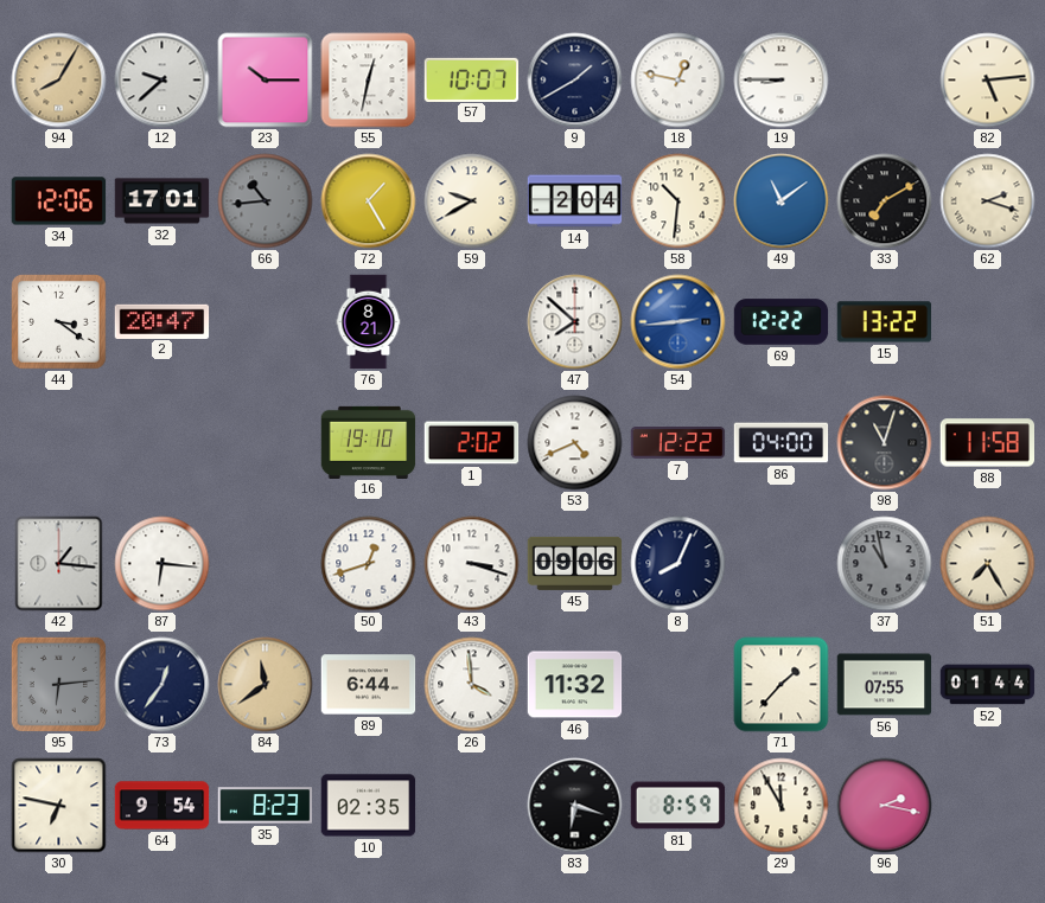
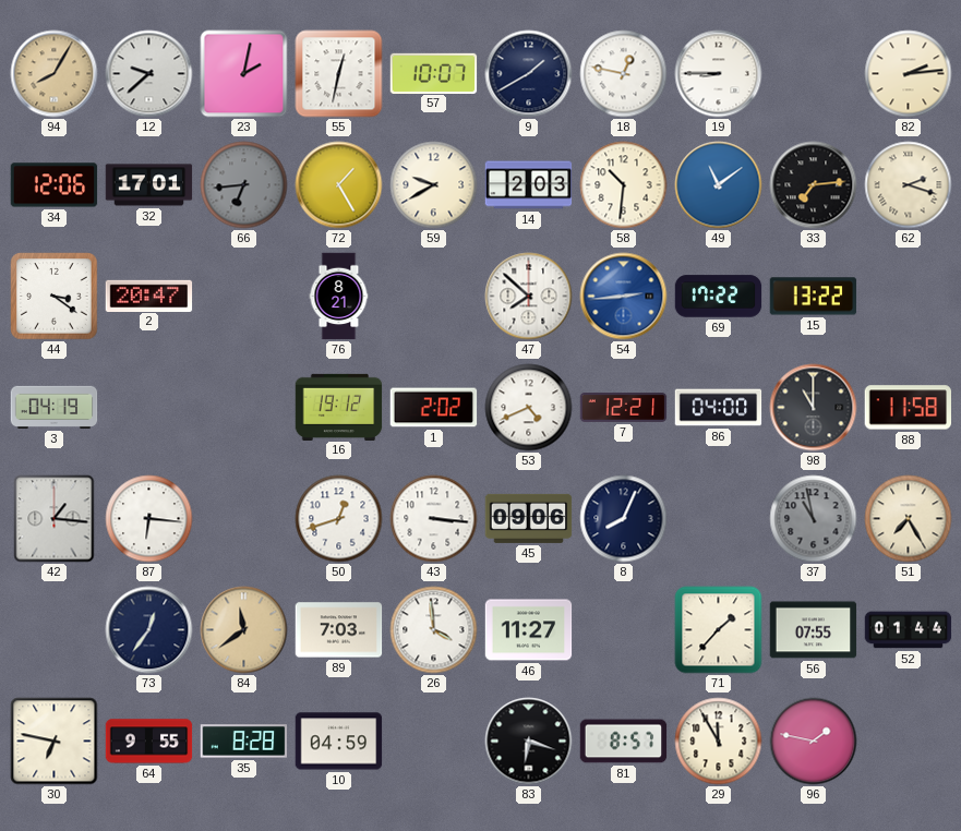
23: 10:15 -> 2:02 (244, 74)
82: 5:14 -> 2:14 (909, 74)
66: 10:44 -> 6:44 (244, 185)
14: 2:04 -> 2:03 (529, 185)
33: 7:10 -> 7:14 (814, 185)
69: 12:22 -> 17:22 (719, 297)
3: none -> 04:19 (55, 407)
16: 19:10 -> 19:12 (339, 407)
7: 12:22 -> 12:21 (624, 408)
98: 11:03 -> 11:00 (814, 408)
43: 3:18 -> 3:16 (434, 519)
95: 6:14 -> none (58, 684)
89: 6:44 -> 7:03 (339, 630)
46: 11:32 -> 11:27 (529, 630)
64: 9:54 -> 9:55 (149, 742)
35: 8:23 -> 8:28 (244, 742)
10: 02:35 -> 04:59 (339, 742)
81: 8:59 -> 8:57 (624, 742)
96: 2:17 -> 1:47 (814, 742)
